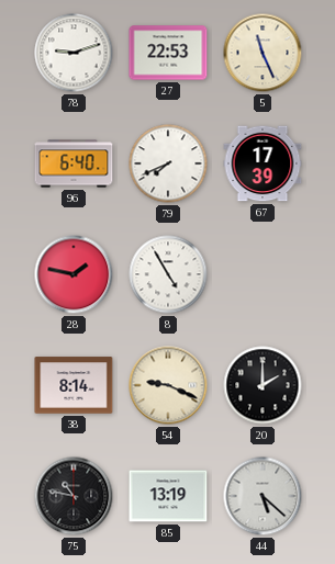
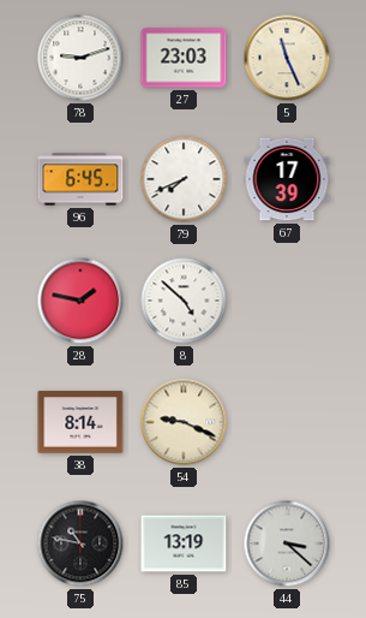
27: 22:53 -> 23:03 (184, 58)
96: 6:40 -> 6:45 (80, 179)
8: 4:55 -> 4:52 (184, 301)
20: 2:00 -> none (263, 385)
44: 5:22 -> 3:22 (287, 543)
